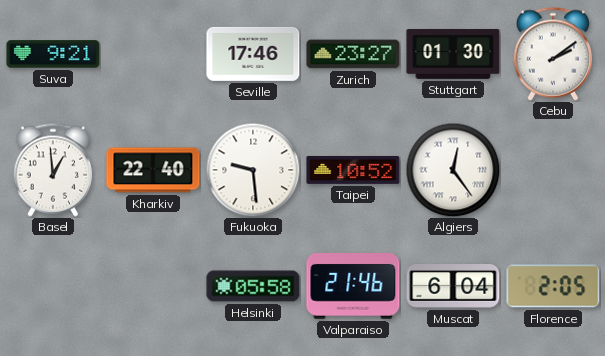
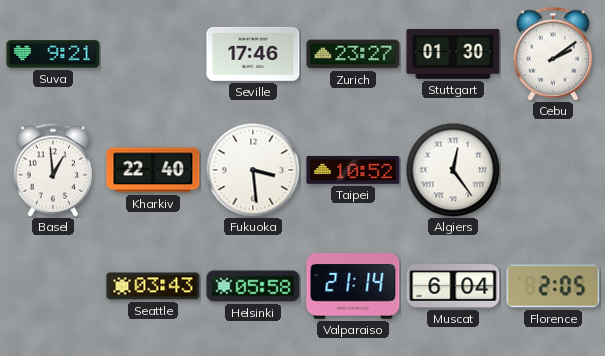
Fukuoka: 9:29 -> 3:29 (253, 170)
Seattle: none -> 03:43 (153, 286)
Valparaiso: 21:46 -> 21:14 (353, 287)
